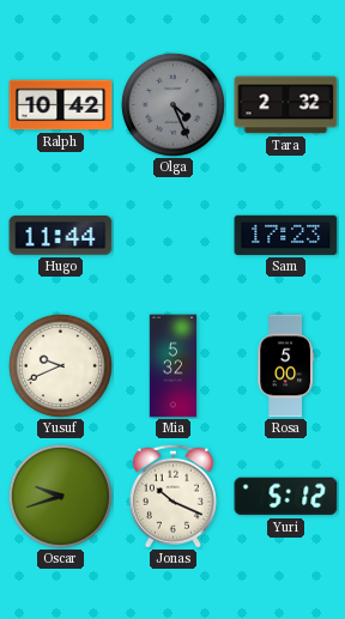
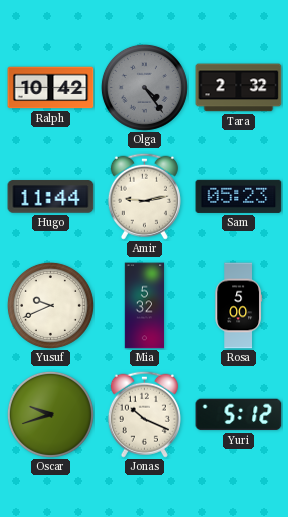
Olga: 4:26 -> 4:24 (144, 87)
Amir: none -> 9:13 (144, 196)
Sam: 17:23 -> 05:23 (239, 196)
